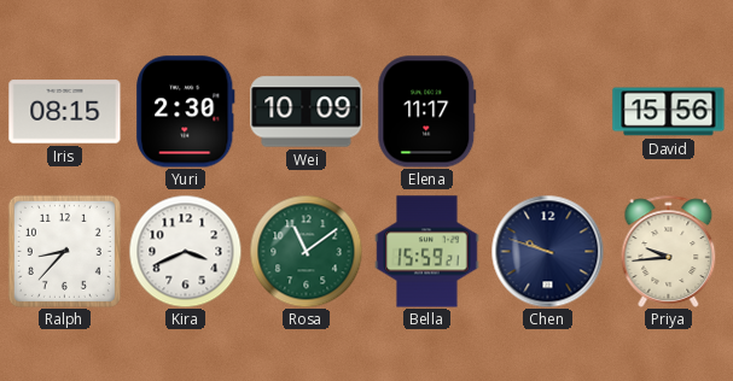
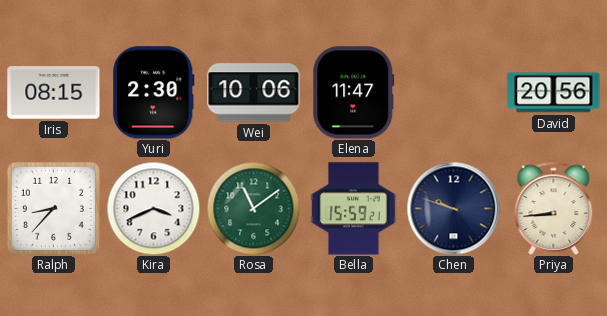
Wei: 10:09 -> 10:06 (254, 93)
Elena: 11:17 -> 11:47 (354, 93)
David: 15:56 -> 20:56 (554, 93)
Priya: 9:44 -> 8:44 (554, 208)
